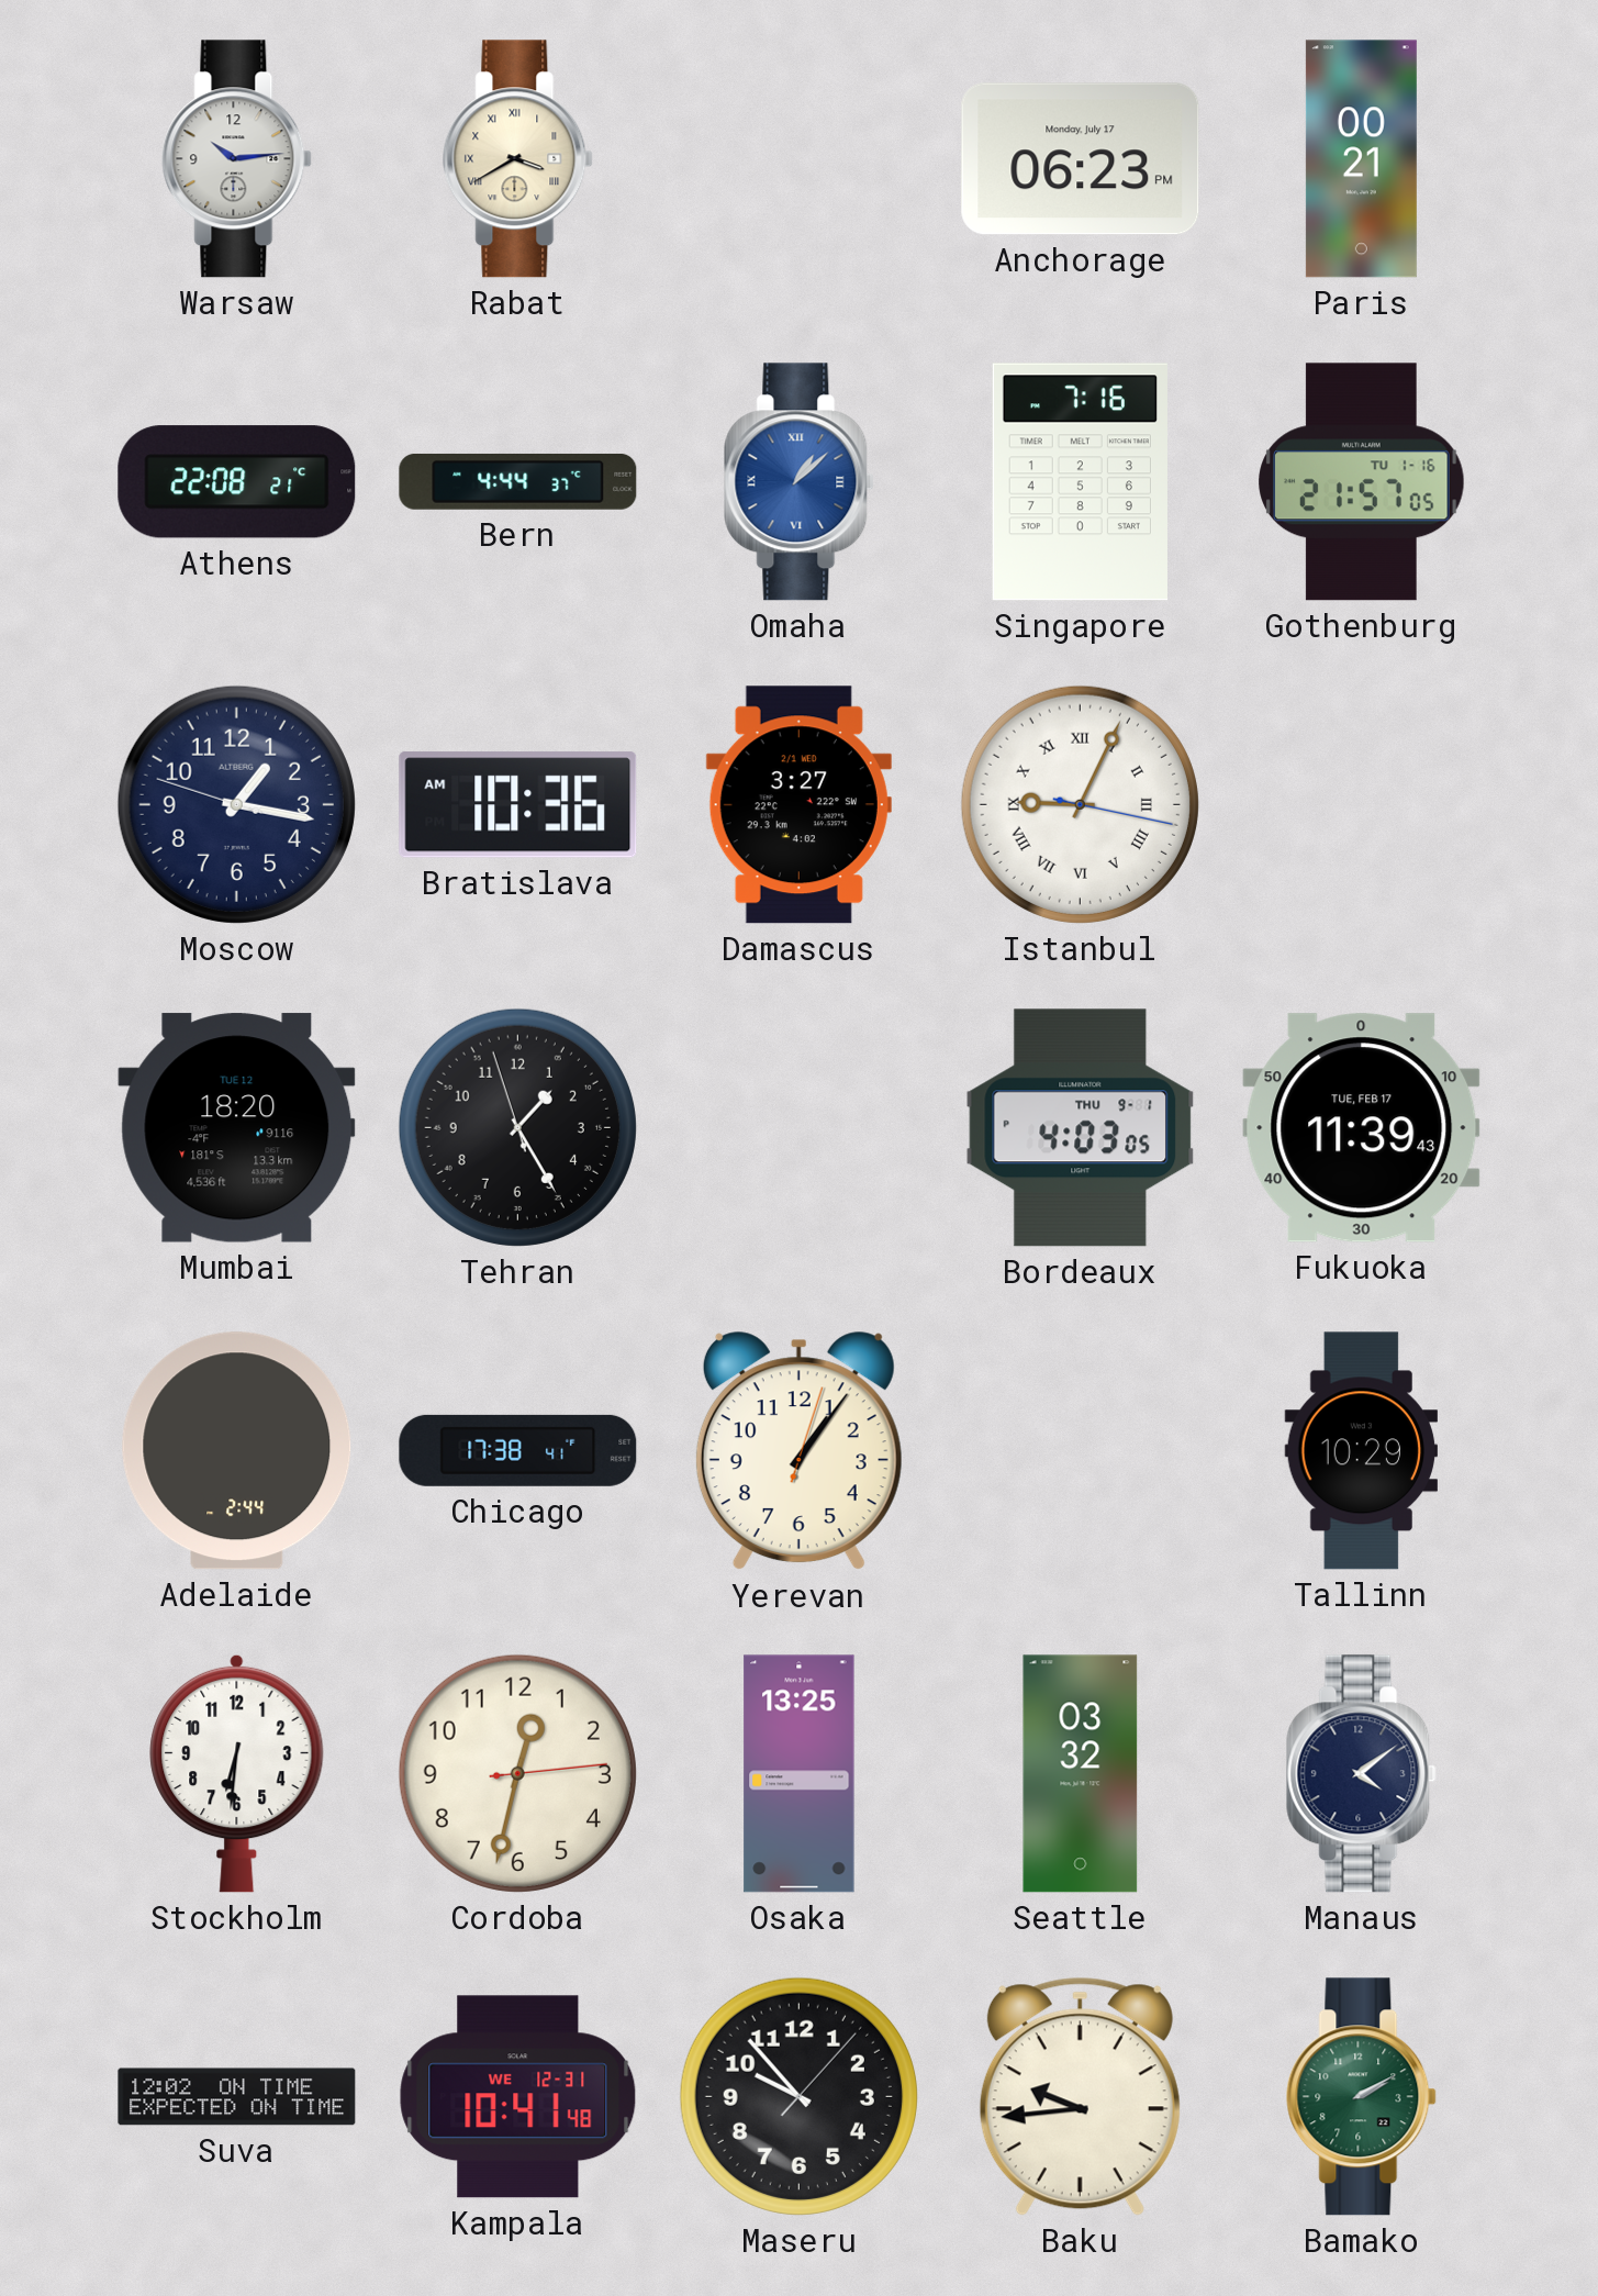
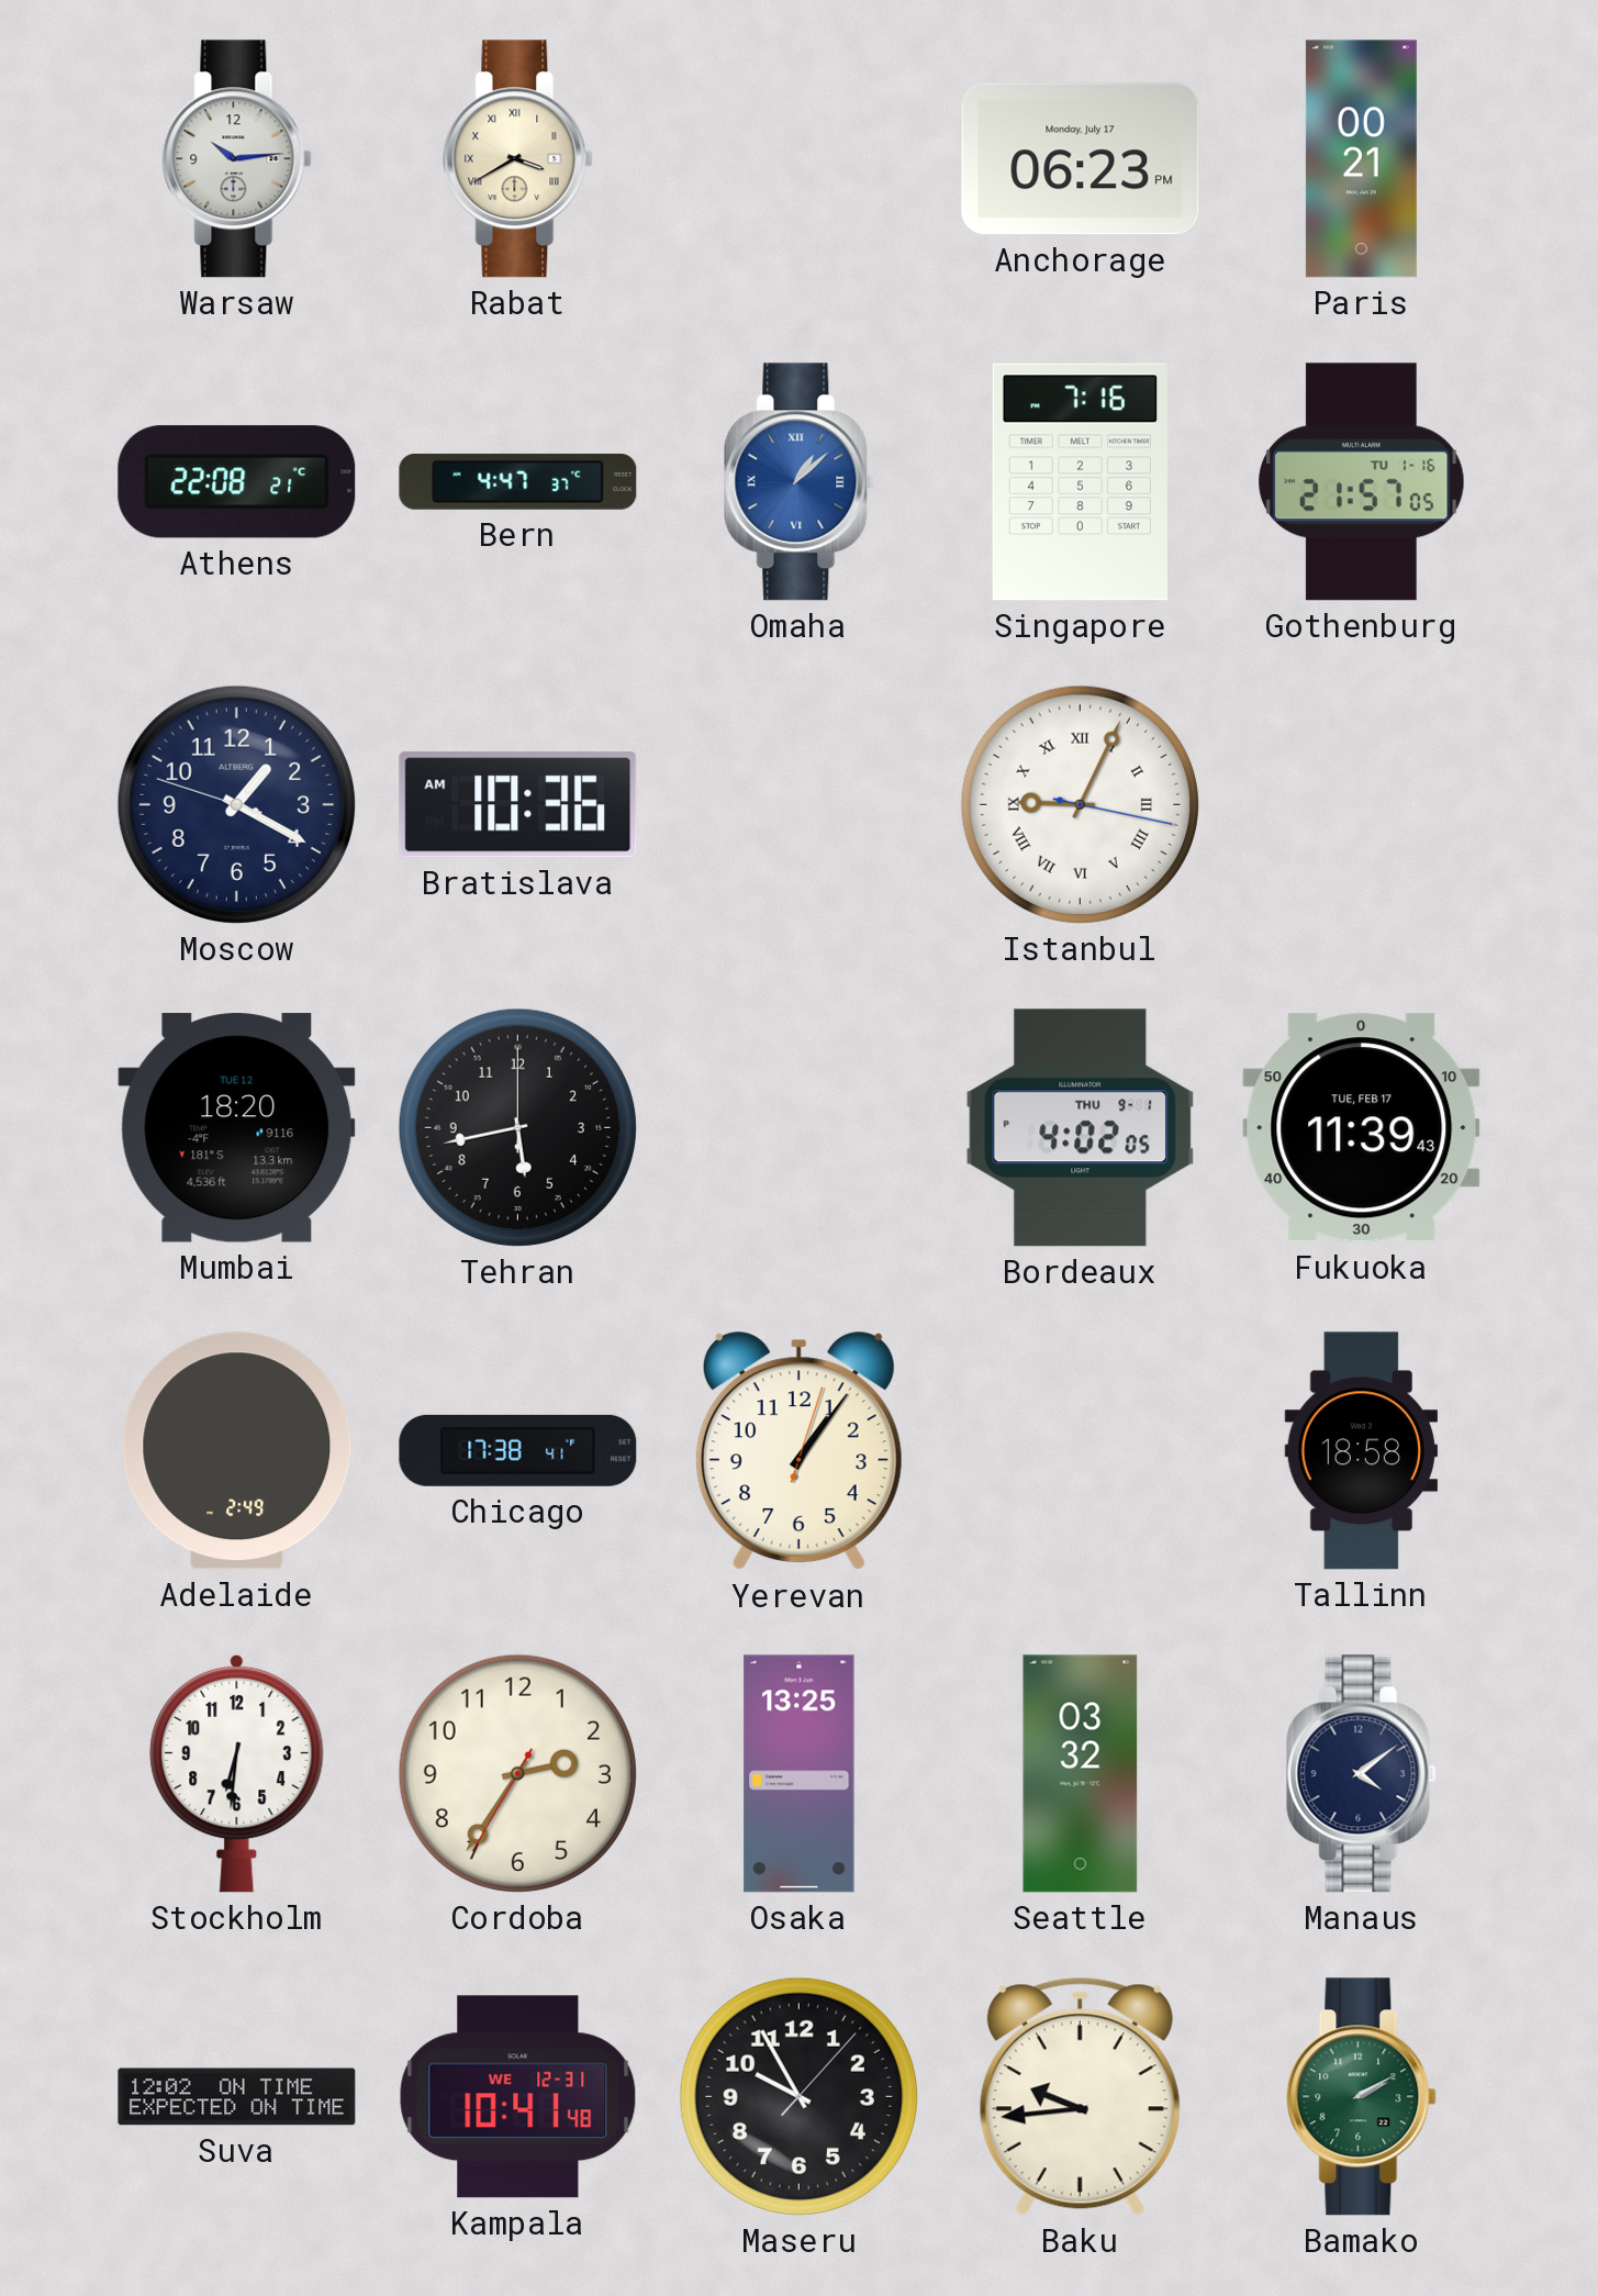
Bern: 4:44 -> 4:47 (518, 481)
Moscow: 1:16 -> 1:19 (236, 804)
Damascus: 3:27 -> none (798, 805)
Tehran: 1:24 -> 5:43 (517, 1127)
Bordeaux: 4:03 -> 4:02 (1081, 1128)
Adelaide: 2:44 -> 2:49 (237, 1451)
Tallinn: 10:29 -> 18:58 (1361, 1451)
Cordoba: 12:32 -> 2:35 (517, 1773)
Maseru: 9:53 -> 9:55 (798, 2096)
